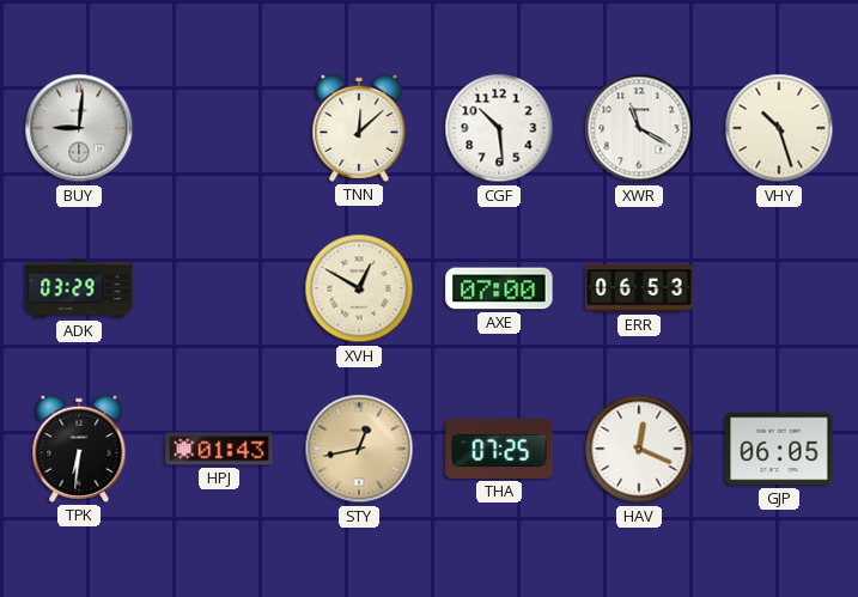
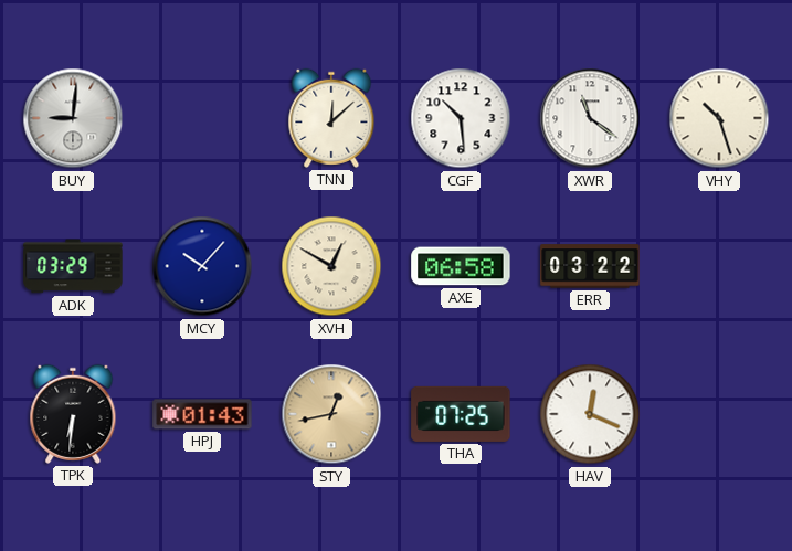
XWR: 11:20 -> 11:21 (590, 118)
MCY: none -> 10:07 (202, 266)
AXE: 07:00 -> 06:58 (461, 266)
ERR: 06:53 -> 03:22 (590, 266)
GJP: 06:05 -> none (779, 449)
